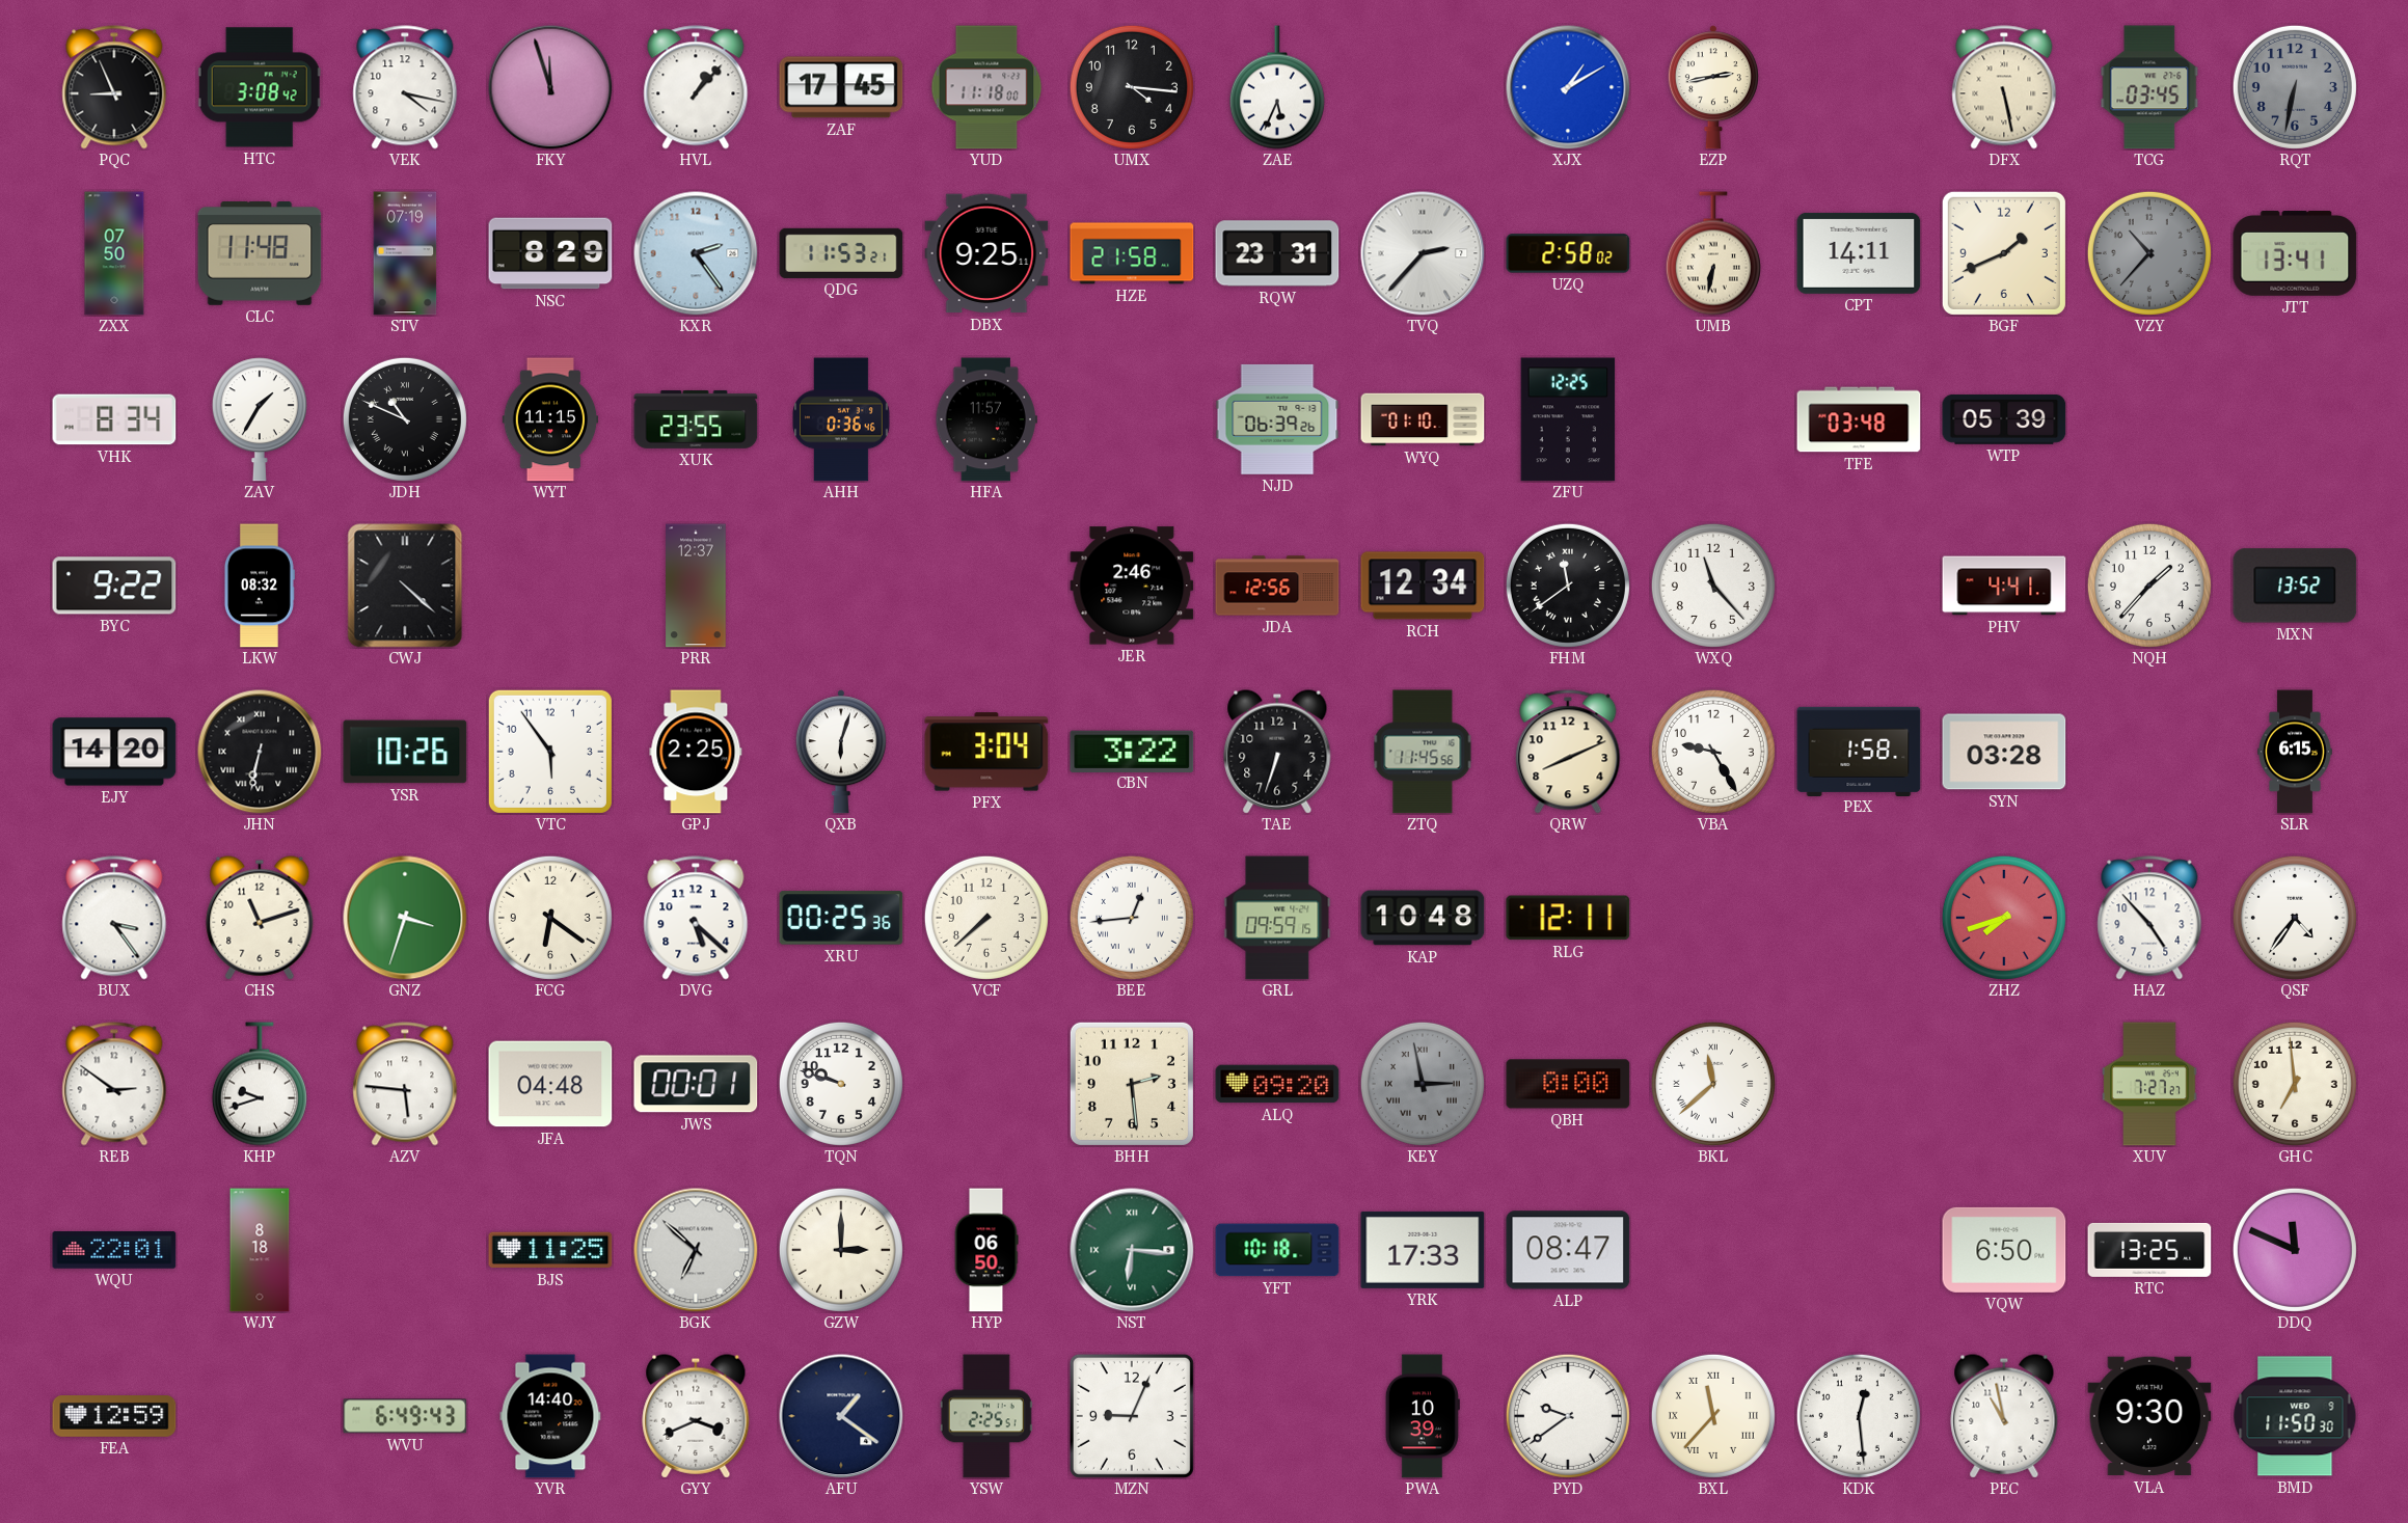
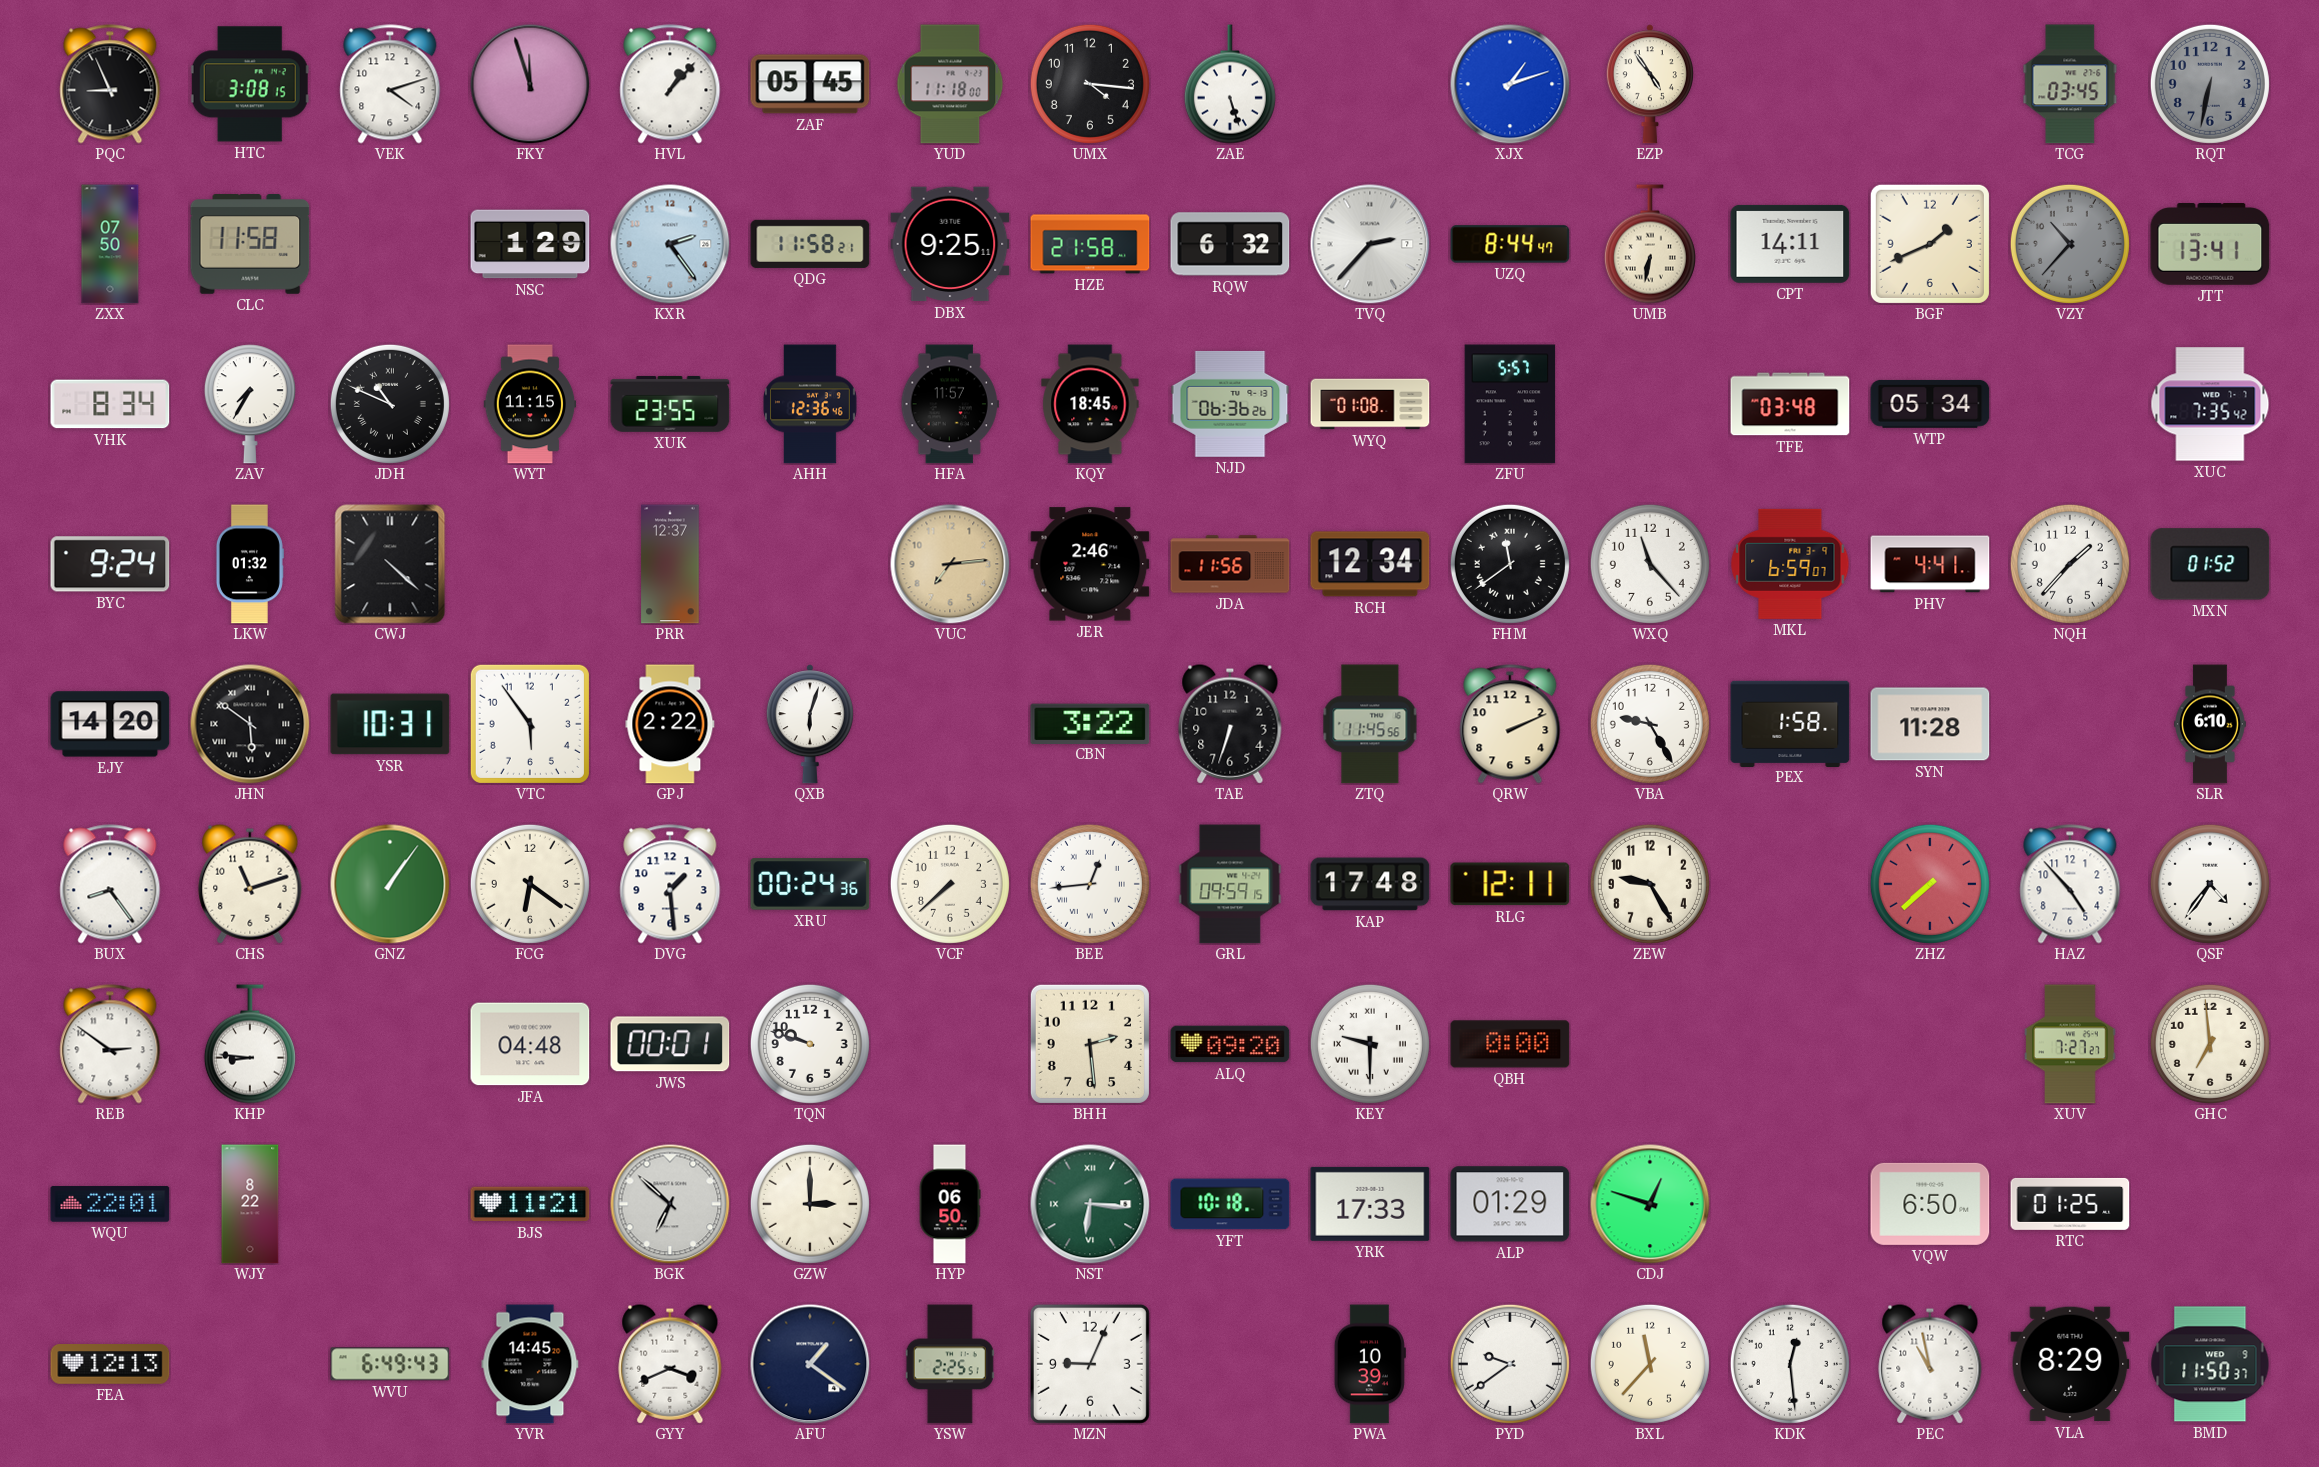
HTC: 3:08:42 -> 3:08:15 (250, 84)
VEK: 4:17 -> 4:12 (390, 84)
ZAF: 17:45 -> 05:45 (810, 84)
ZAE: 5:34 -> 5:27 (1230, 84)
XJX: 1:10 -> 1:12 (1510, 84)
EZP: 2:43 -> 4:54 (1650, 84)
DFX: 5:28 -> none (2004, 87)
CLC: 11:48 -> 11:58 (250, 245)
STV: 07:19 -> none (405, 253)
NSC: 8:29 -> 1:29 (530, 244)
QDG: 11:53 -> 11:58 (810, 244)
RQW: 23:31 -> 6:32 (1230, 244)
UZQ: 2:58 -> 8:44 (1510, 244)
ZAV: 1:35 -> 7:35 (250, 404)
AHH: 0:36 -> 12:36 (810, 404)
KQY: none -> 18:45 (1090, 404)
NJD: 06:39 -> 06:36 (1230, 404)
WYQ: 01:10 -> 01:08 (1370, 404)
ZFU: 12:25 -> 5:57 (1510, 404)
WTP: 05:39 -> 05:34 (1930, 404)
XUC: none -> 7:35 (2210, 404)
BYC: 9:22 -> 9:24 (110, 564)
LKW: 08:32 -> 01:32 (249, 564)
VUC: none -> 7:14 (950, 564)
JDA: 12:56 -> 11:56 (1230, 564)
MKL: none -> 6:59 (1790, 564)
MXN: 13:52 -> 01:52 (2210, 564)
JHN: 6:32 -> 5:51 (250, 724)
YSR: 10:26 -> 10:31 (390, 724)
GPJ: 2:25 -> 2:22 (670, 724)
PFX: 3:04 -> none (986, 752)
QRW: 8:11 -> 2:11 (1510, 724)
SYN: 03:28 -> 11:28 (1930, 724)
SLR: 6:15 -> 6:10 (2210, 724)
BUX: 3:24 -> 8:24 (110, 884)
GNZ: 3:33 -> 1:06 (390, 884)
DVG: 5:22 -> 1:29 (670, 884)
XRU: 00:25 -> 00:24 (810, 884)
KAP: 10:48 -> 17:48 (1370, 884)
ZEW: none -> 9:25 (1650, 884)
ZHZ: 7:42 -> 7:38 (1930, 884)
KHP: 9:42 -> 8:46 (250, 1044)
AZV: 5:46 -> none (405, 1084)
KEY: 2:58 -> 9:30 (1370, 1044)
KEY dial: grey -> white (1370, 1044)
BKL: 11:38 -> none (1713, 1084)
WJY: 8:18 -> 8:22 (250, 1204)
BJS: 11:25 -> 11:21 (530, 1204)
ALP: 08:47 -> 01:29 (1510, 1204)
CDJ: none -> 12:48 (1650, 1204)
RTC: 13:25 -> 01:25 (2070, 1204)
DDQ: 11:49 -> none (2295, 1250)
FEA: 12:59 -> 12:13 (110, 1365)
YVR: 14:40 -> 14:45 (530, 1364)
BXL numerals: Roman -> Arabic (1650, 1364)
VLA: 9:30 -> 8:29 (2070, 1364)
BMD: 11:50:30 -> 11:50:37 (2210, 1364)
